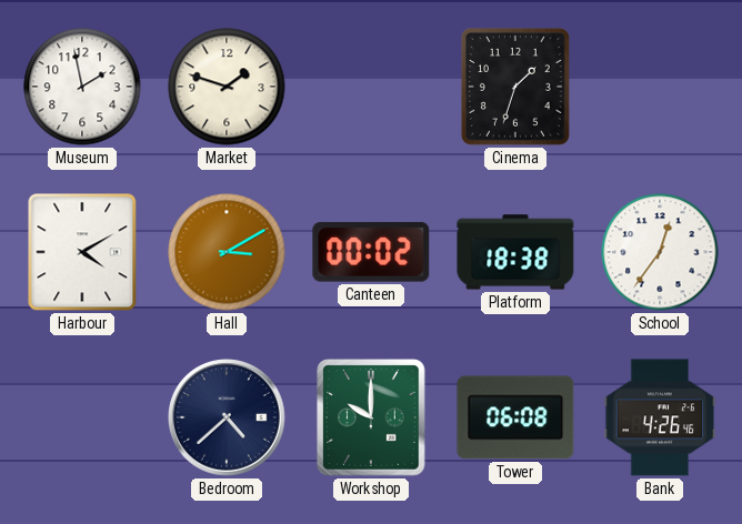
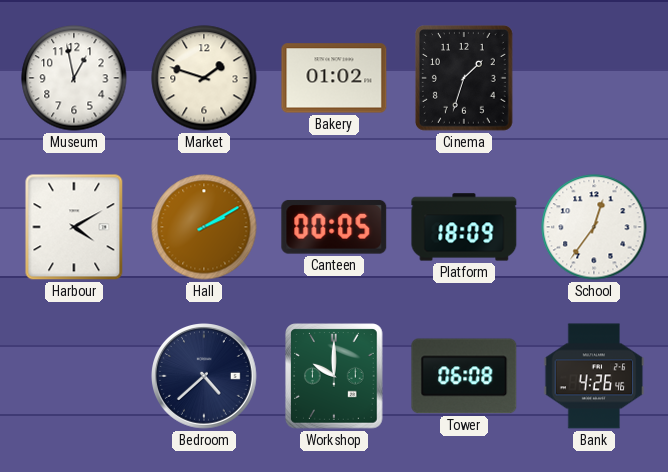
Museum: 1:58 -> 12:58 (74, 78)
Bakery: none -> 01:02 (334, 78)
Hall: 3:10 -> 2:10 (204, 227)
Canteen: 00:02 -> 00:05 (334, 227)
Platform: 18:38 -> 18:09 (464, 227)
